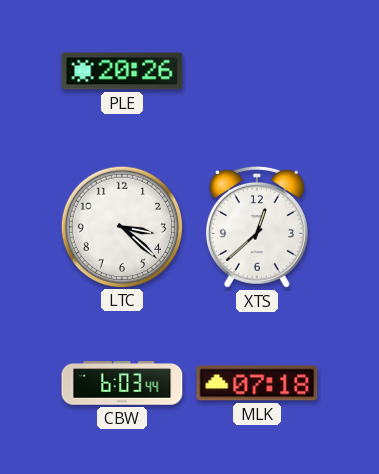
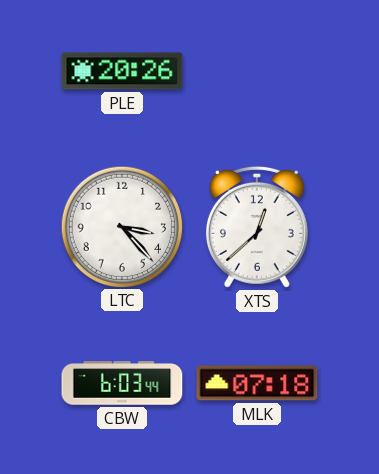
LTC: 3:22 -> 3:23 (121, 226)
